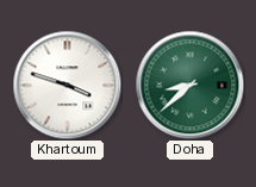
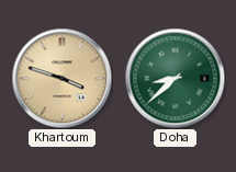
Khartoum dial: white -> champagne (61, 78)
